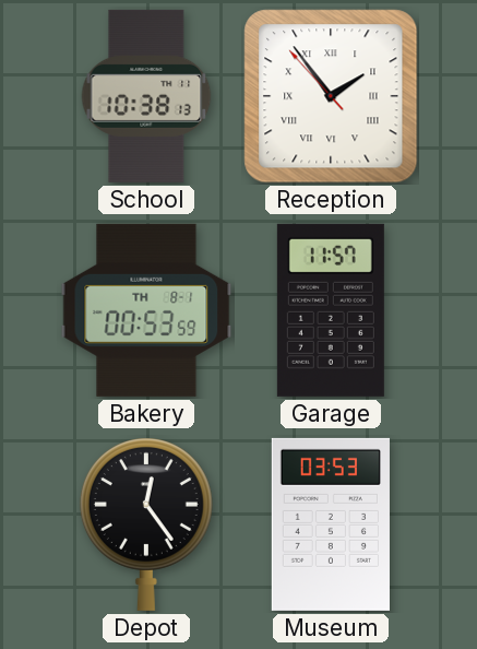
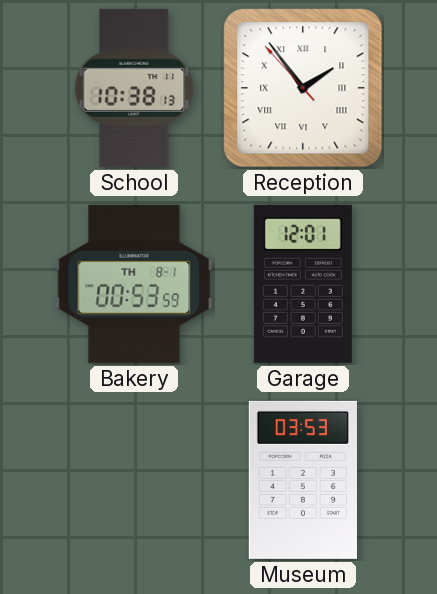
Garage: 11:57 -> 12:01 (303, 284)
Depot: 12:24 -> none (146, 524)
